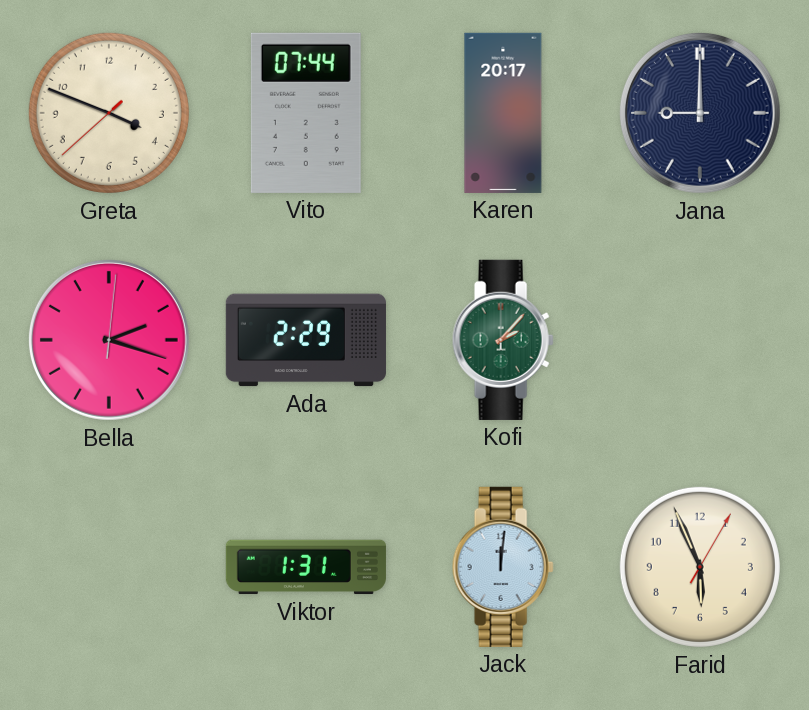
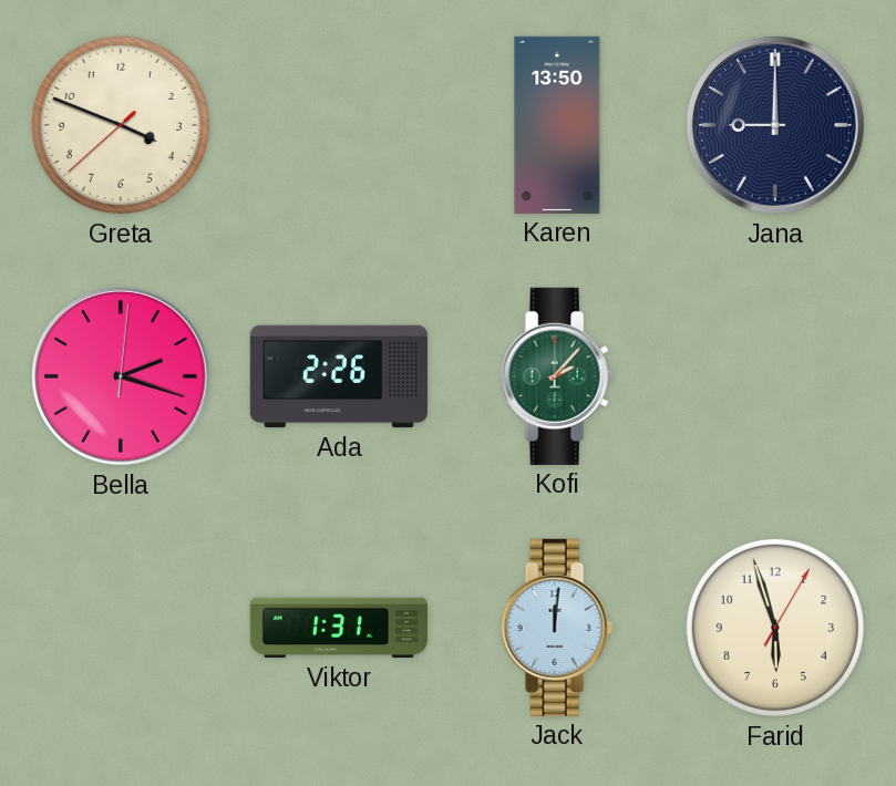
Vito: 07:44 -> none (306, 113)
Karen: 20:17 -> 13:50 (557, 125)
Ada: 2:29 -> 2:26 (339, 376)
Farid: 5:56 -> 5:57 (775, 628)
